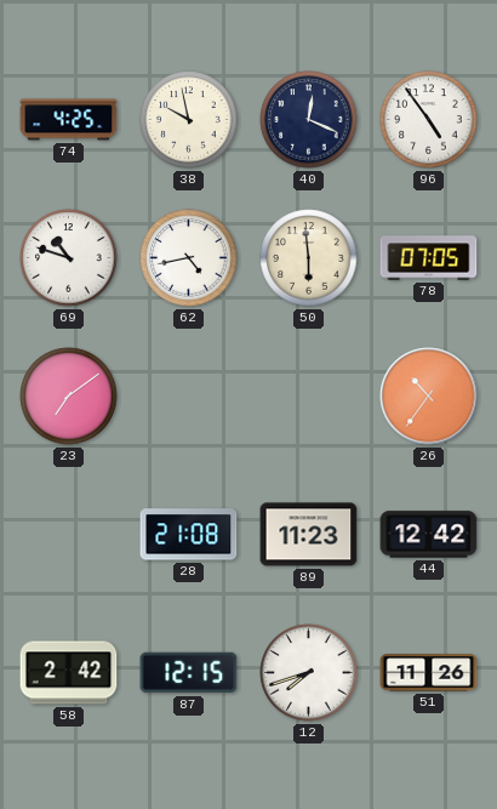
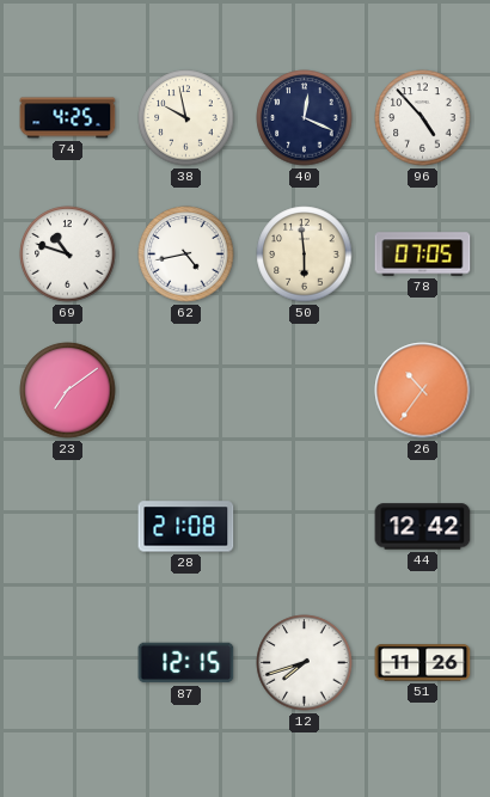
96: 4:54 -> 4:53 (423, 118)
89: 11:23 -> none (309, 535)
58: 2:42 -> none (69, 673)
